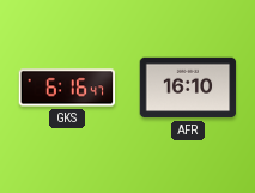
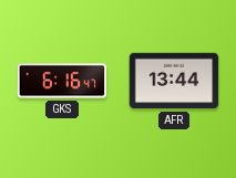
AFR: 16:10 -> 13:44 (174, 81)
